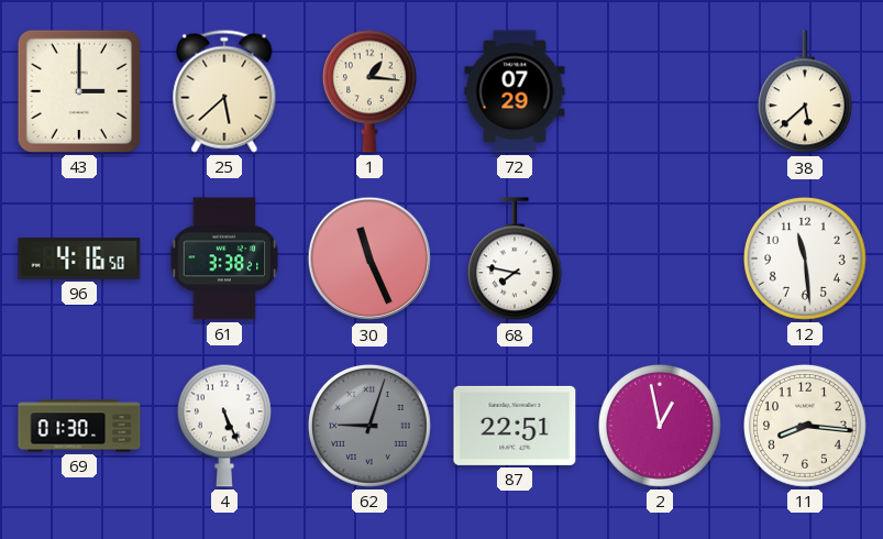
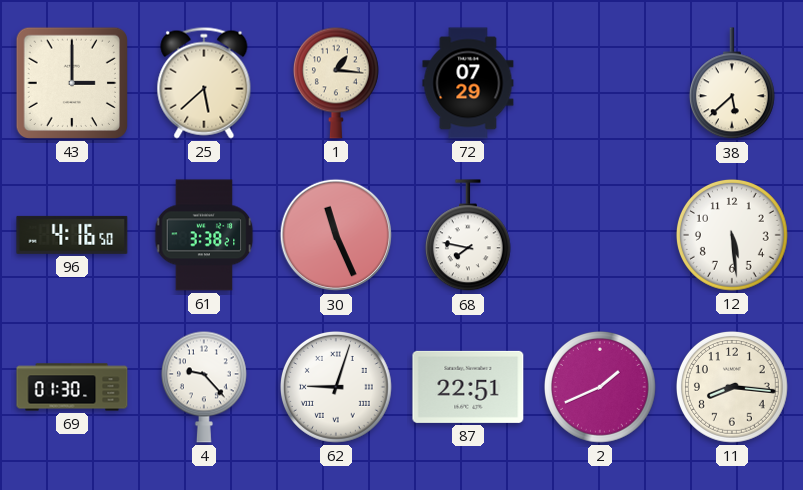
12: 11:29 -> 5:29 (733, 236)
4: 5:26 -> 9:23 (204, 387)
62 dial: grey -> white (337, 388)
2: 12:58 -> 1:41 (601, 388)
